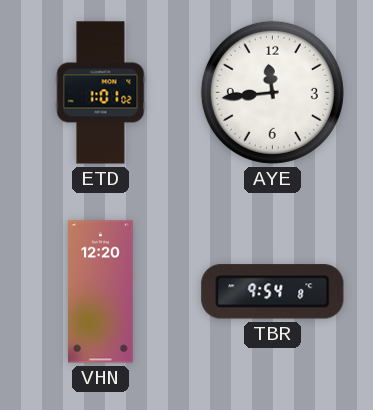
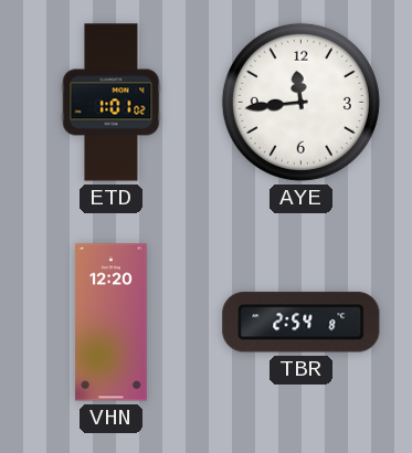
TBR: 9:54 -> 2:54 (302, 323)
